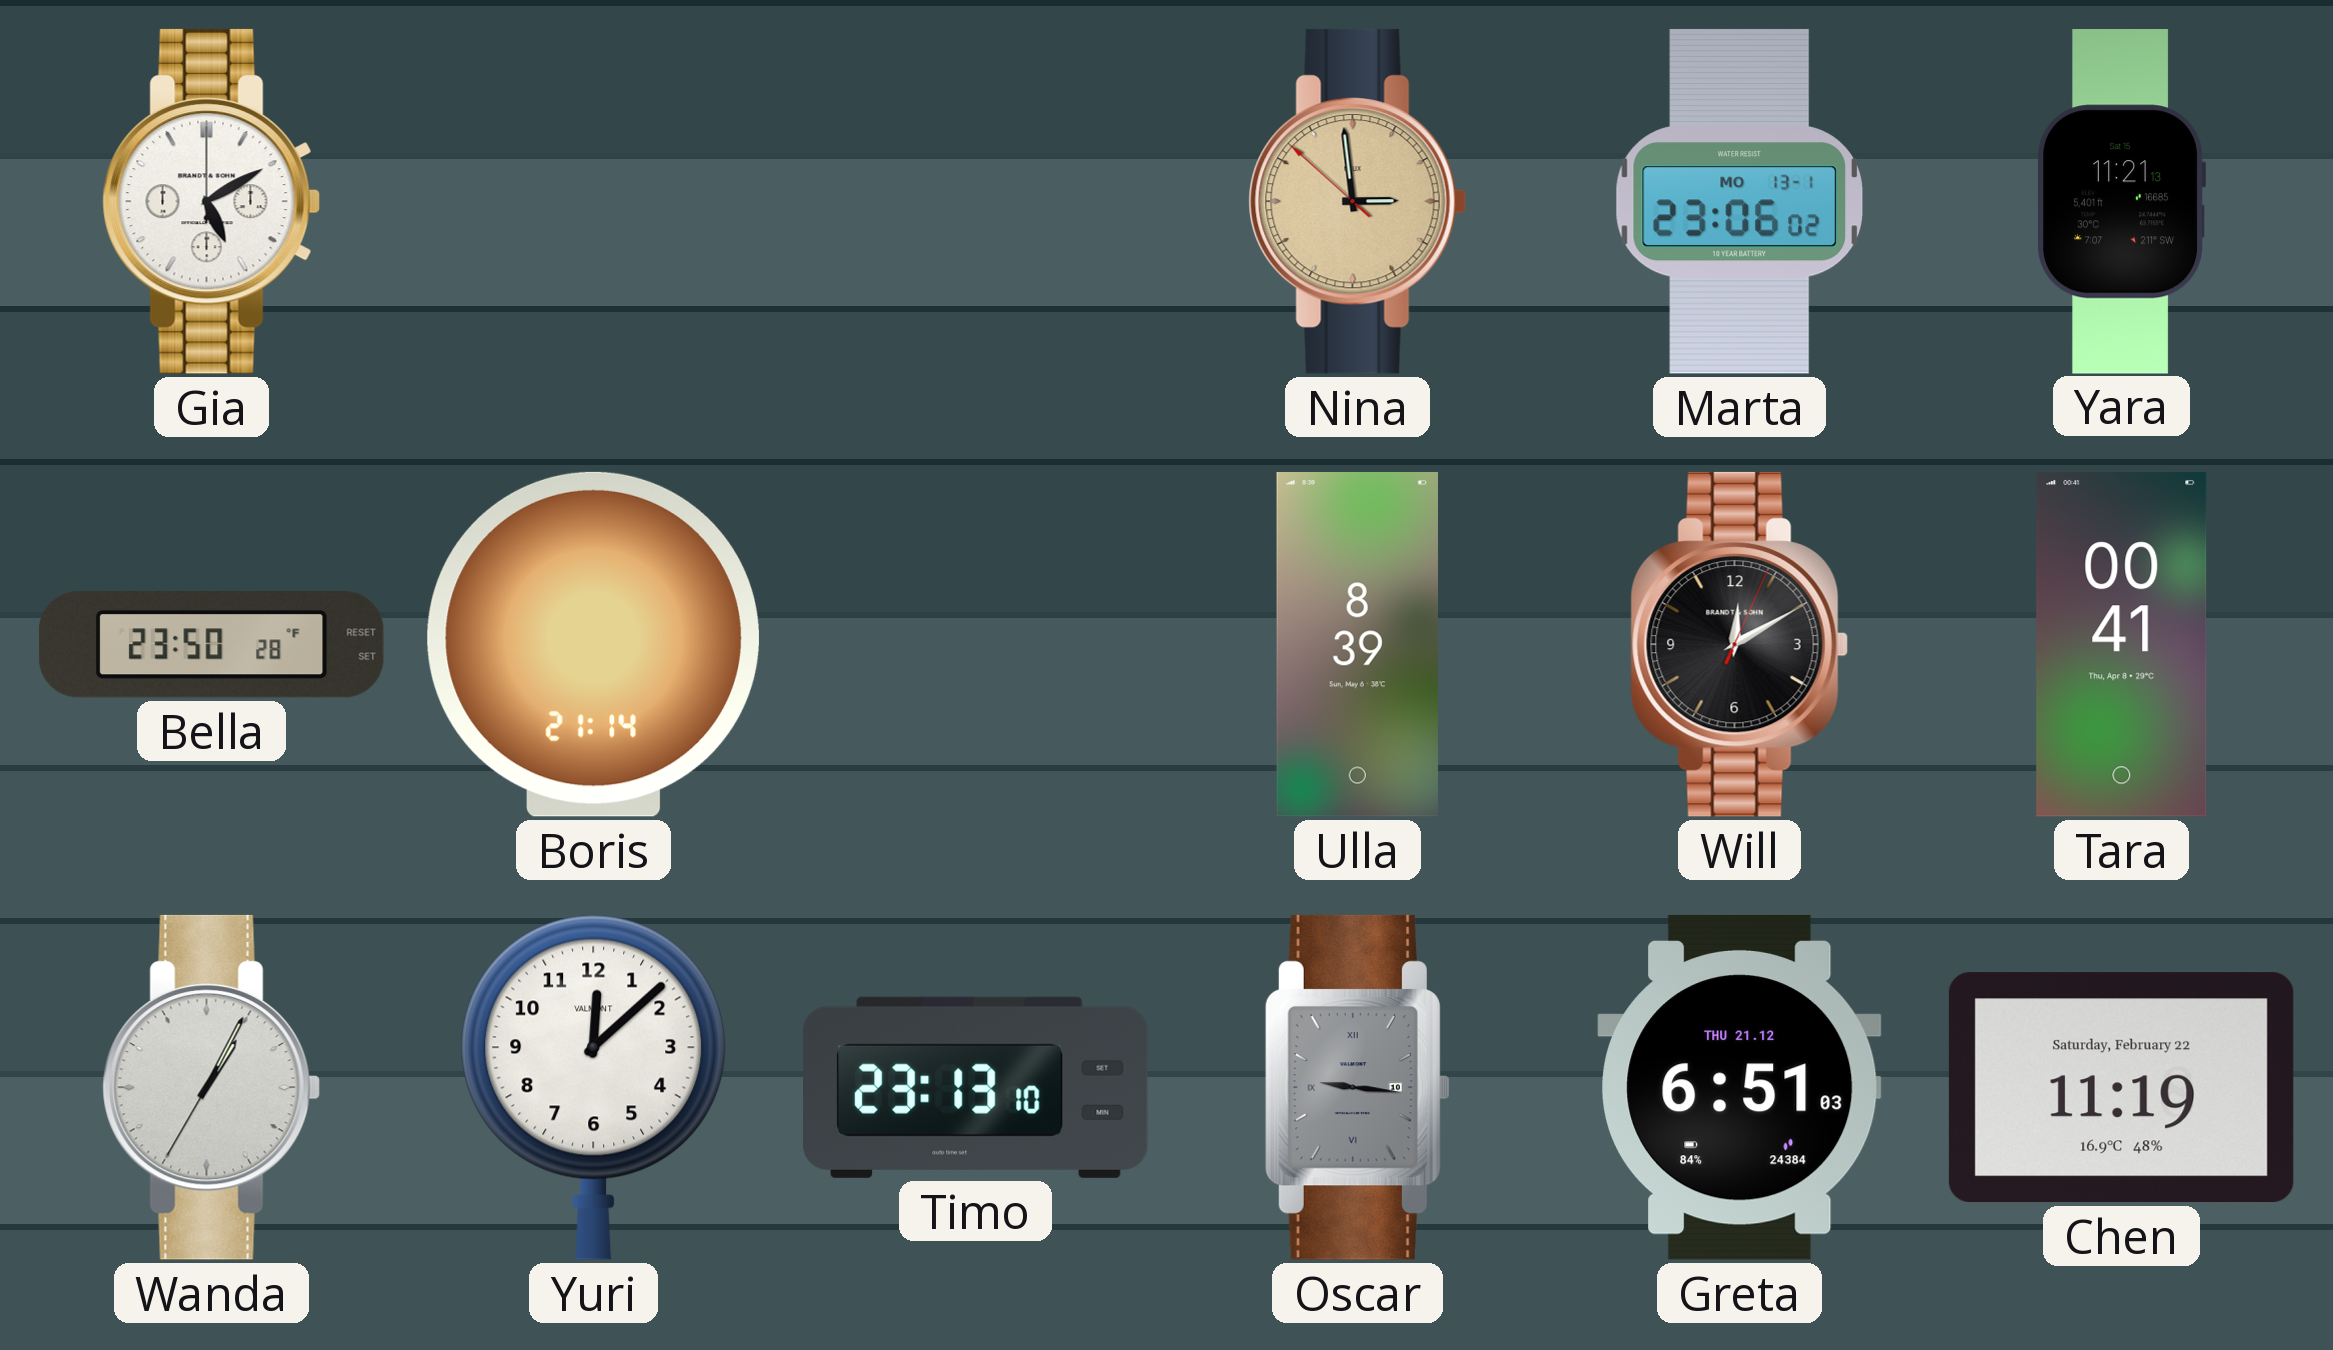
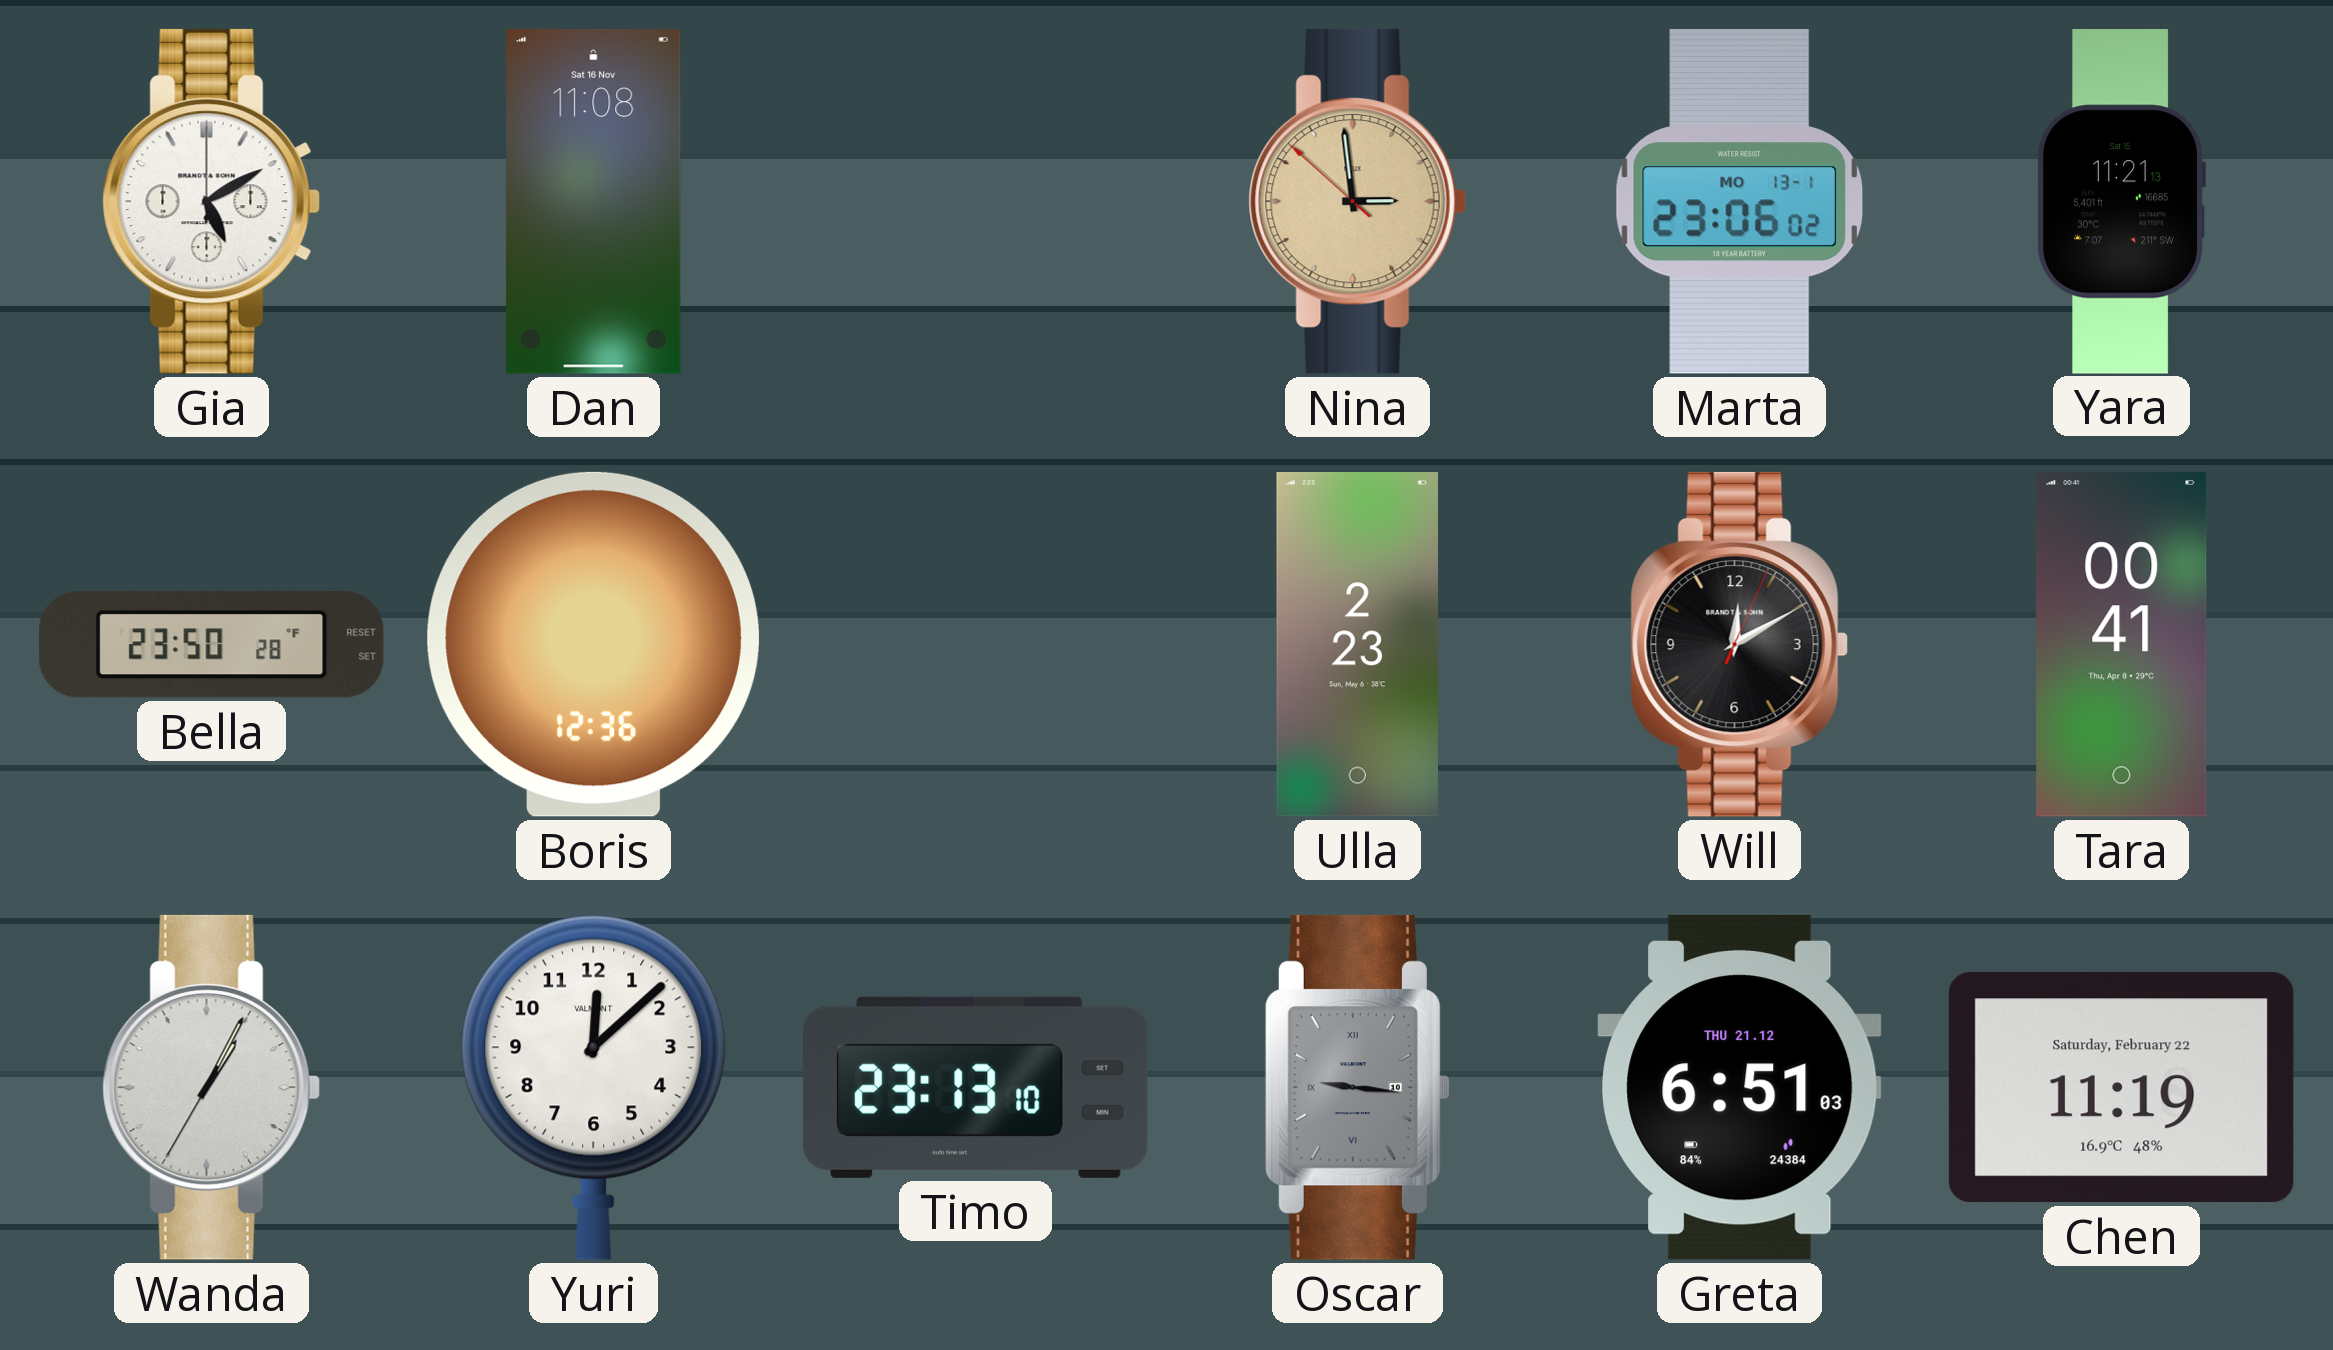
Dan: none -> 11:08 (594, 201)
Boris: 21:14 -> 12:36 (593, 644)
Ulla: 8:39 -> 2:23 (1357, 645)
